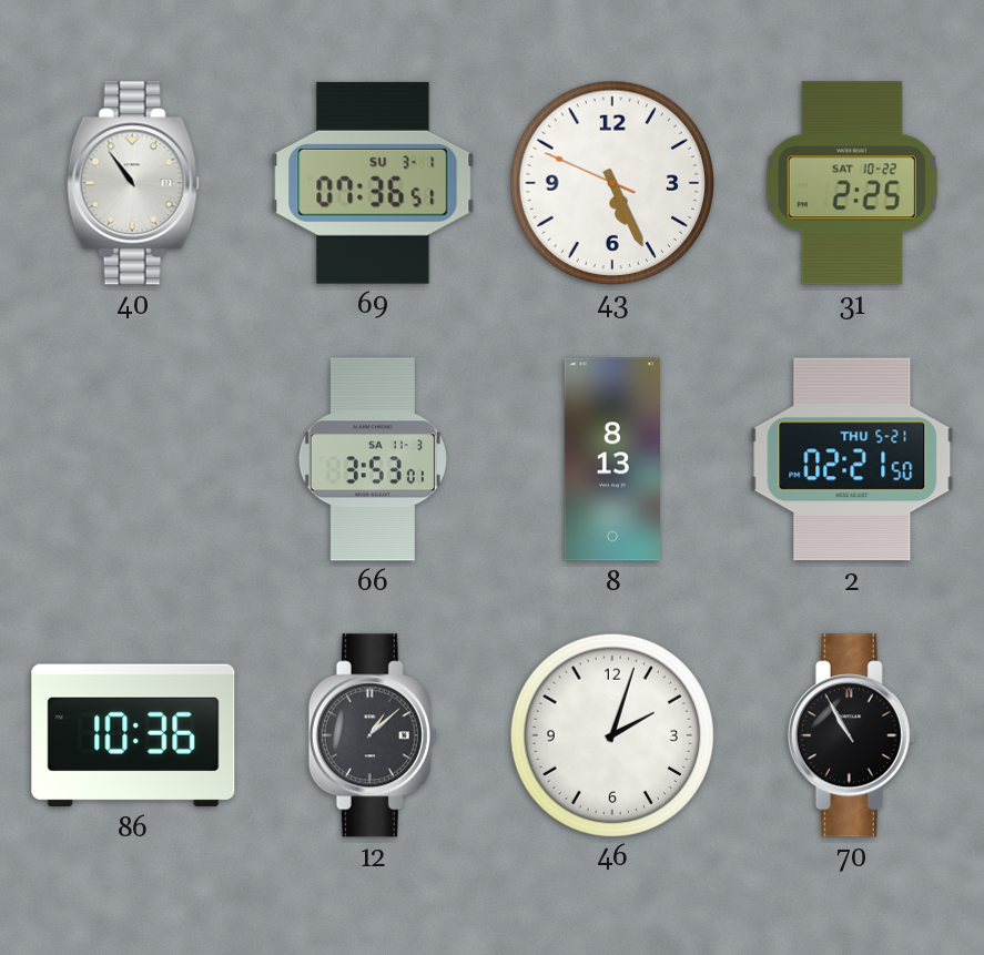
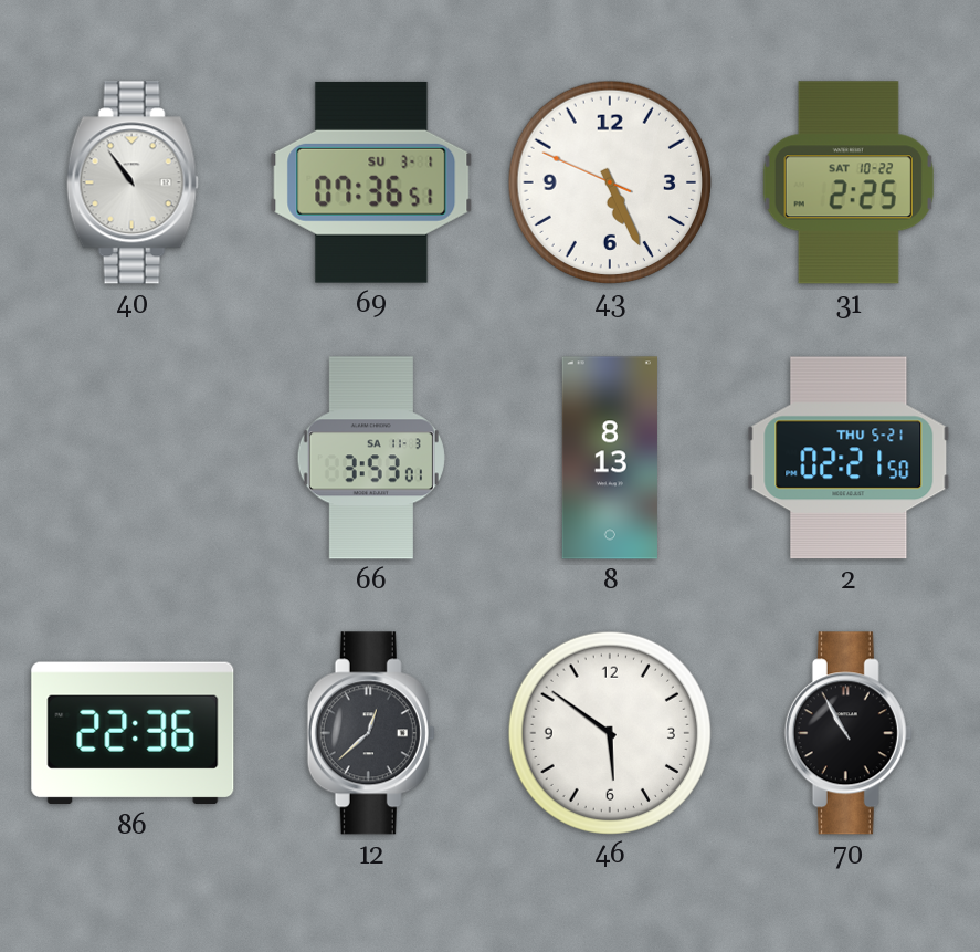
86: 10:36 -> 22:36 (133, 733)
12: 1:08 -> 12:38 (371, 733)
46: 2:03 -> 5:51 (610, 732)
